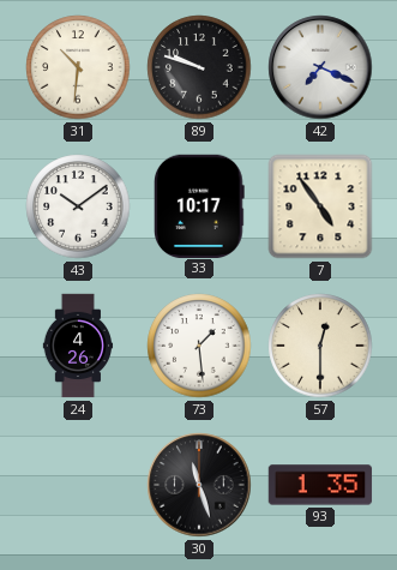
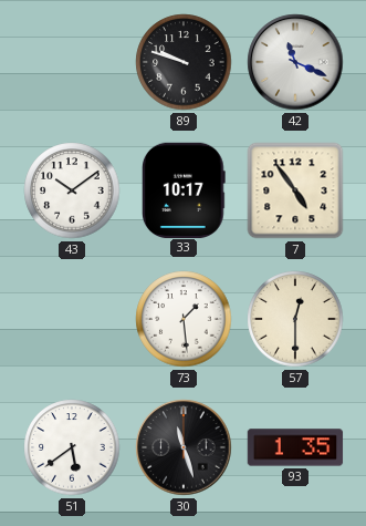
31: 10:31 -> none (78, 67)
42: 7:19 -> 11:19 (295, 62)
24: 4:26 -> none (78, 346)
51: none -> 5:39 (72, 447)
